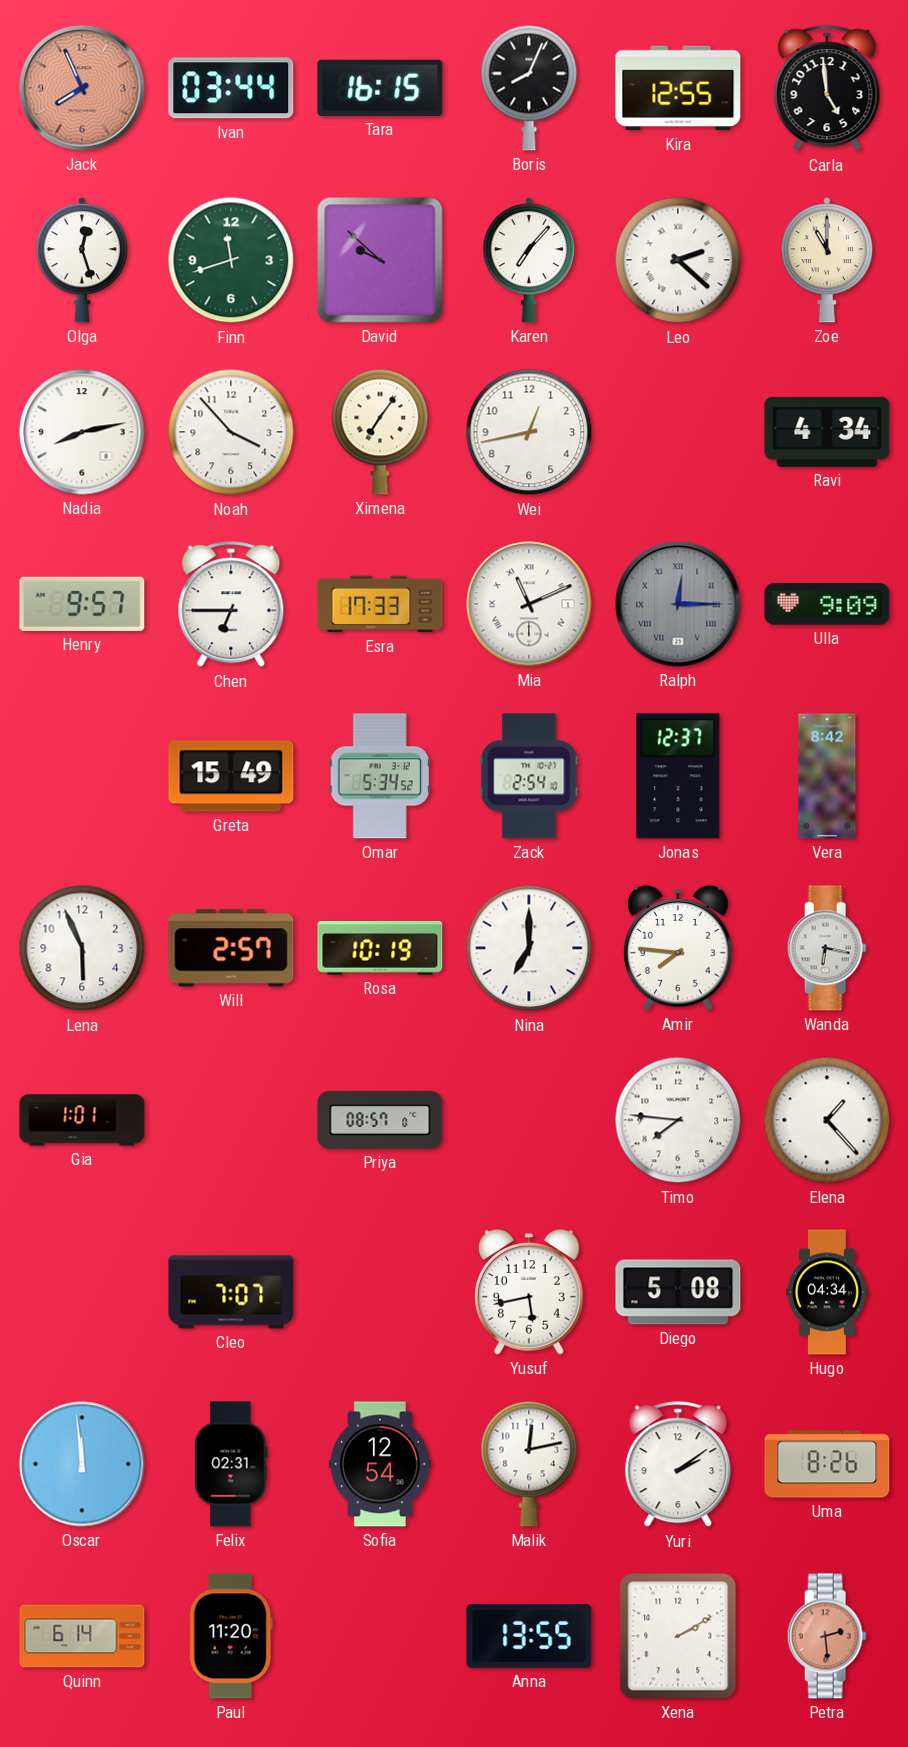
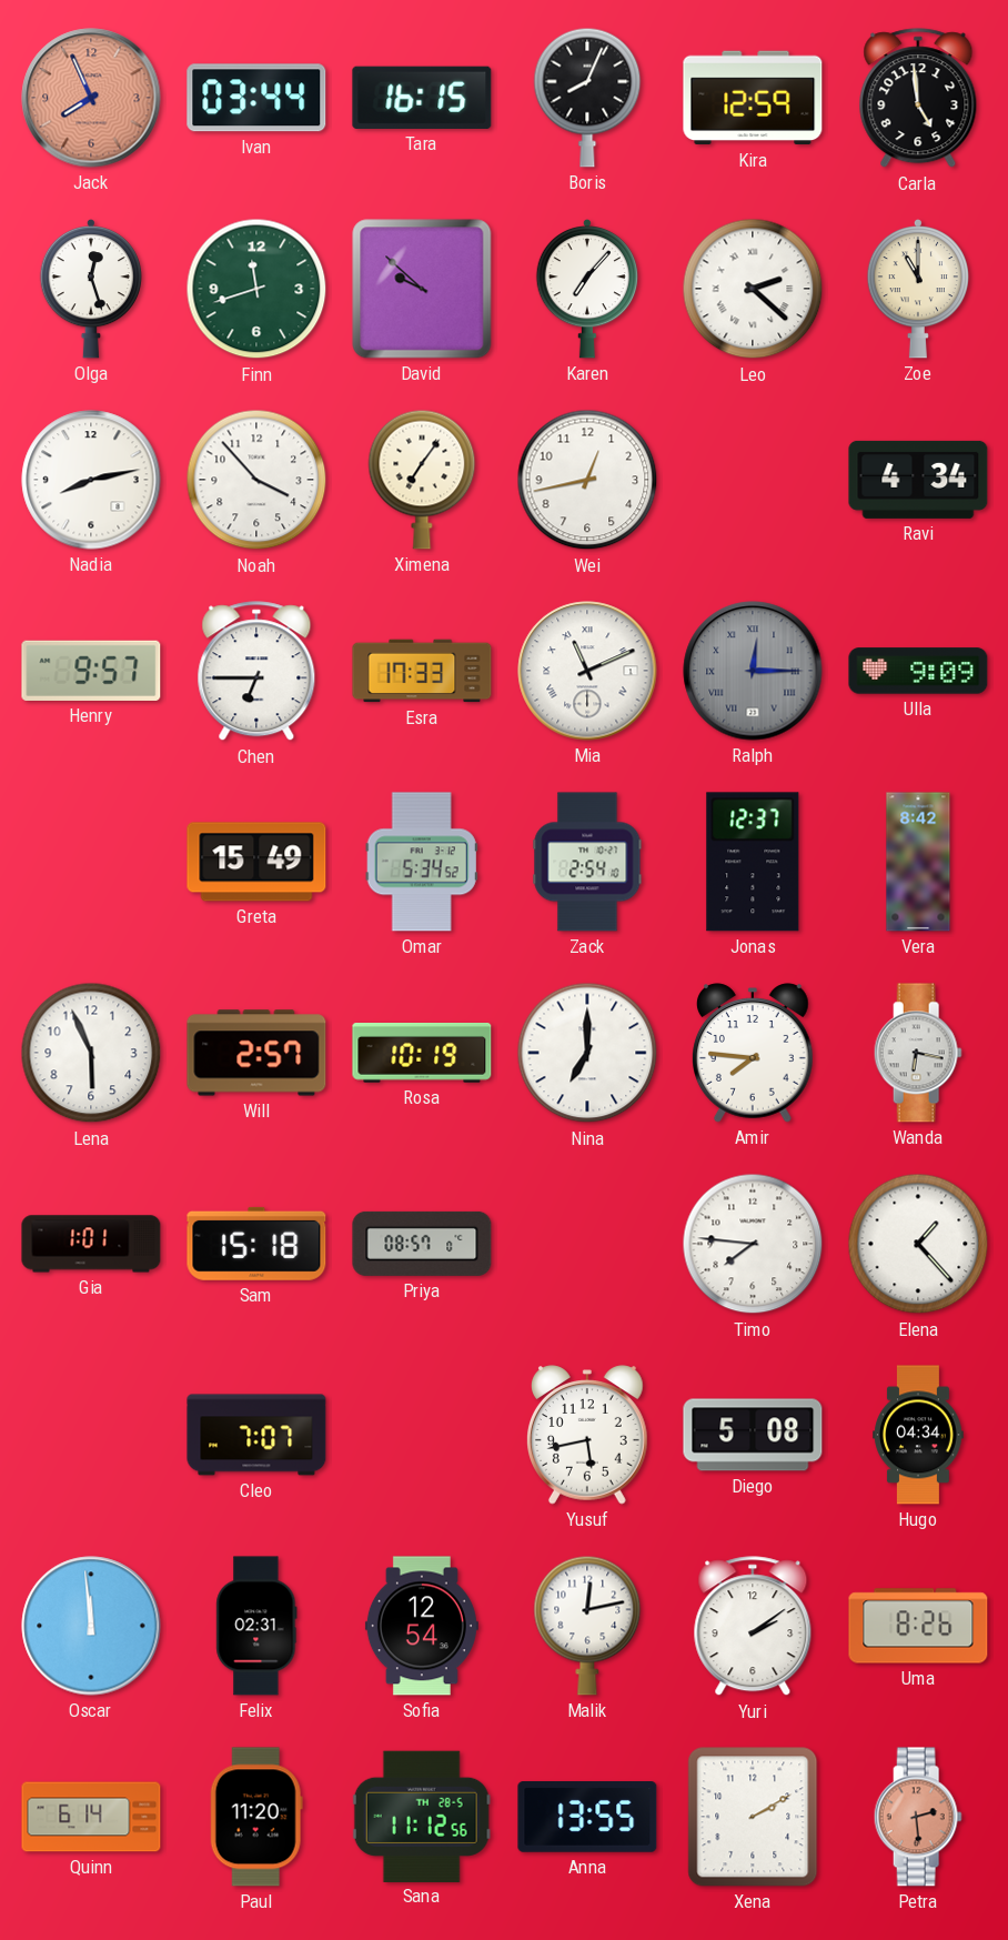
Kira: 12:55 -> 12:59 (753, 98)
Sam: none -> 15:18 (256, 1244)
Sana: none -> 11:12 (422, 1816)
